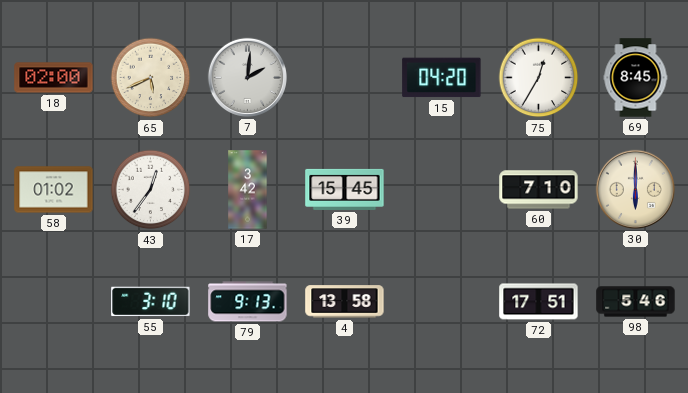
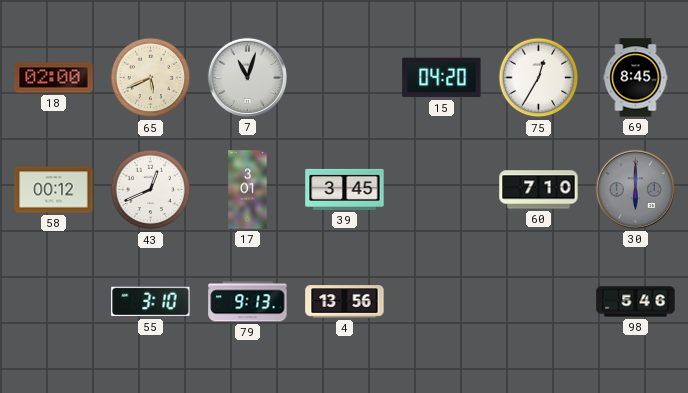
7: 2:01 -> 11:03 (247, 77)
58: 01:02 -> 00:12 (54, 190)
43: 12:36 -> 12:41 (151, 190)
17: 3:42 -> 3:01 (248, 190)
39: 15:45 -> 3:45 (345, 189)
30 dial: cream -> grey (635, 189)
4: 13:58 -> 13:56 (345, 302)
72: 17:51 -> none (539, 302)
